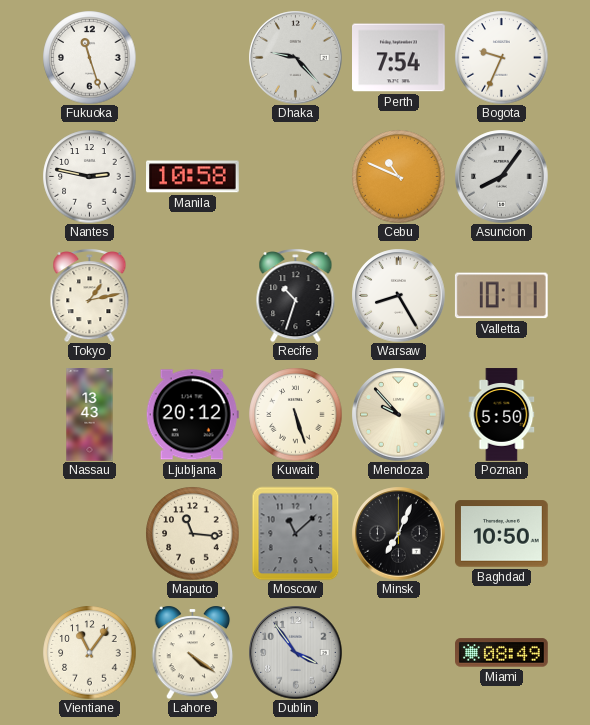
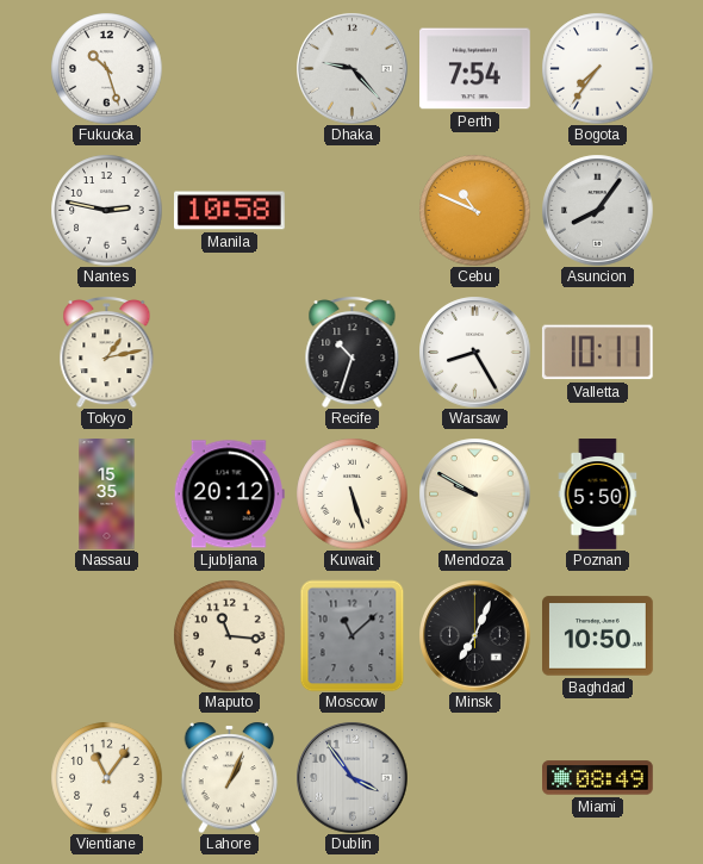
Fukuoka: 11:27 -> 10:27 (106, 68)
Bogota: 9:34 -> 7:36 (597, 68)
Nassau: 13:43 -> 15:35 (107, 495)
Mendoza: 9:53 -> 9:50 (474, 493)
Lahore: 4:21 -> 1:04 (230, 777)
